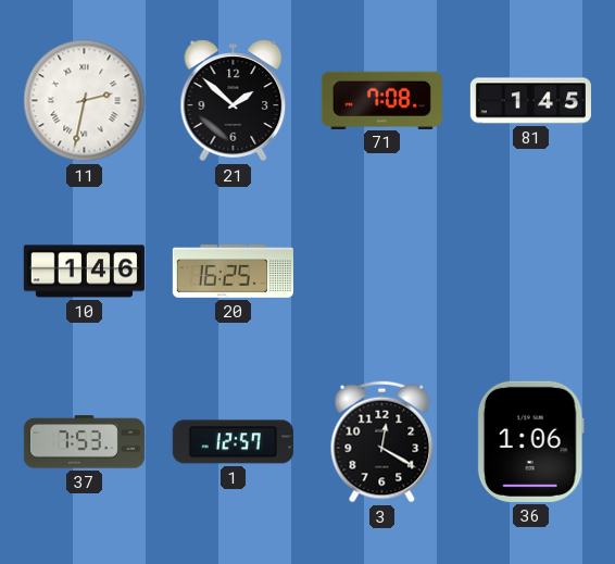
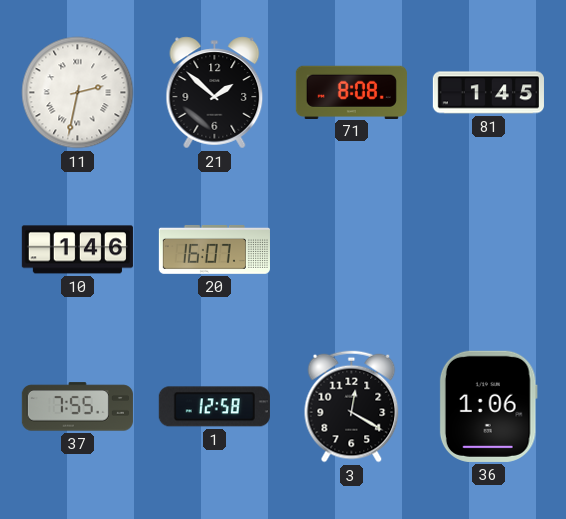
71: 7:08 -> 8:08 (351, 92)
20: 16:25 -> 16:07 (214, 249)
37: 7:53 -> 7:55 (77, 407)
1: 12:57 -> 12:58 (214, 407)
